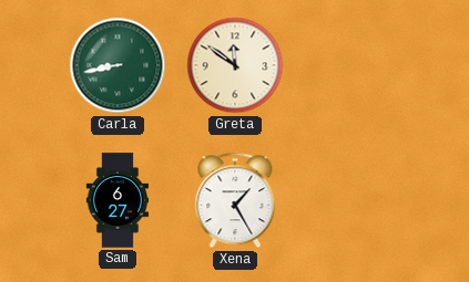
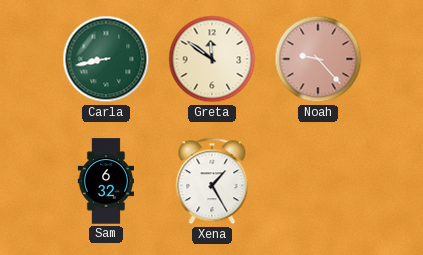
Noah: none -> 9:23 (318, 59)
Sam: 6:27 -> 6:32 (105, 181)
